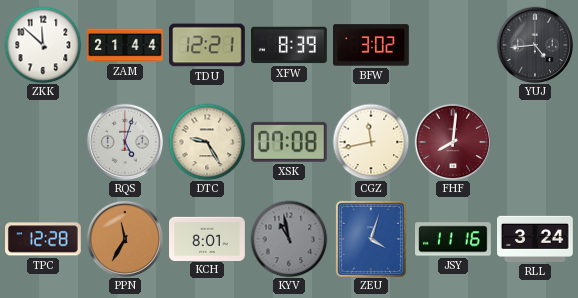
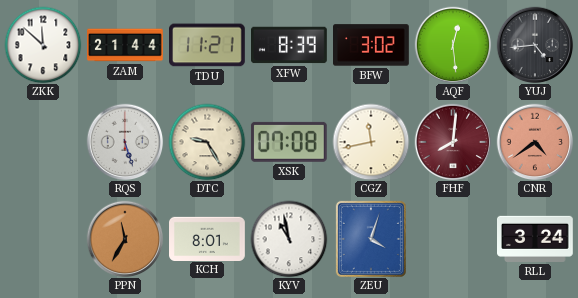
TDU: 12:21 -> 11:21 (208, 45)
AQF: none -> 12:29 (453, 45)
RQS: 5:03 -> 5:27 (125, 142)
CNR: none -> 4:39 (535, 142)
TPC: 12:28 -> none (44, 239)
KYV dial: grey -> white (289, 239)
JSY: 11:16 -> none (454, 239)
